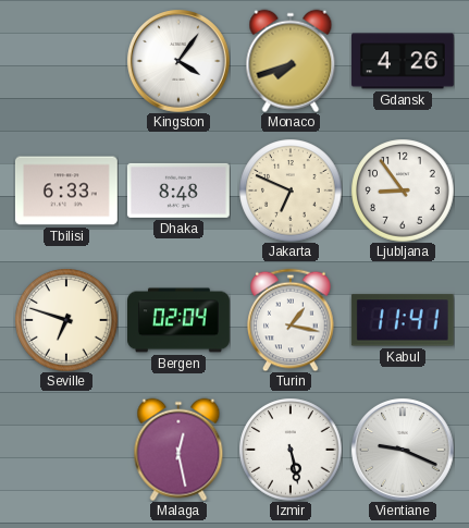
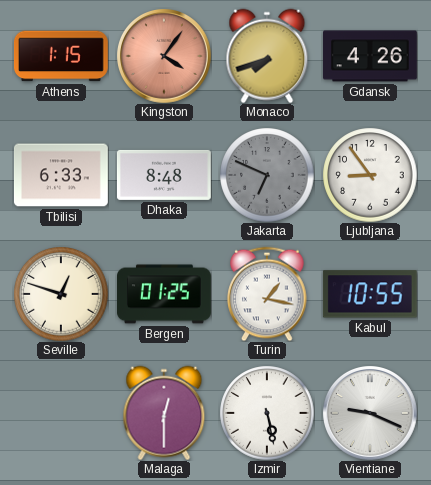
Athens: none -> 1:15 (61, 56)
Kingston dial: white -> salmon (164, 56)
Jakarta dial: cream -> grey (267, 175)
Seville: 6:48 -> 12:48 (61, 294)
Bergen: 02:04 -> 01:25 (165, 294)
Kabul: 11:41 -> 10:55 (370, 294)
Malaga: 12:28 -> 12:30 (164, 413)
